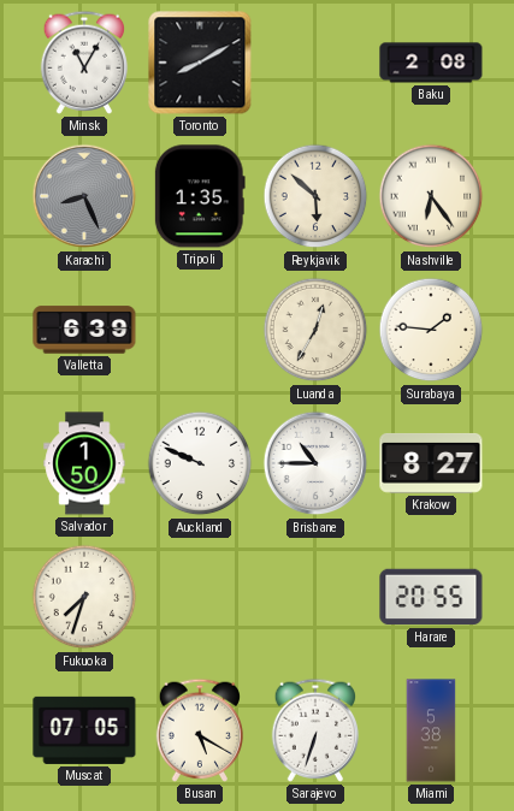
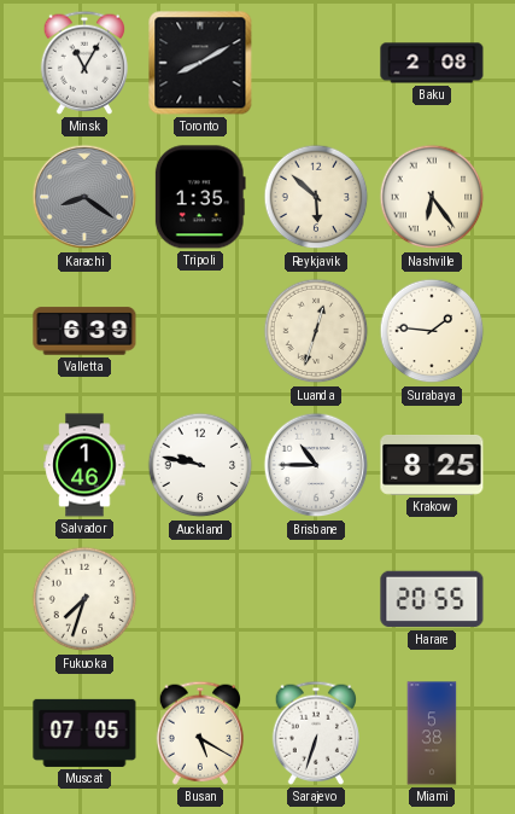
Karachi: 8:26 -> 8:21 (84, 197)
Luanda: 12:35 -> 12:33 (316, 331)
Salvador: 1:50 -> 1:46 (84, 465)
Auckland: 9:49 -> 9:47 (200, 465)
Krakow: 8:27 -> 8:25 (432, 465)
